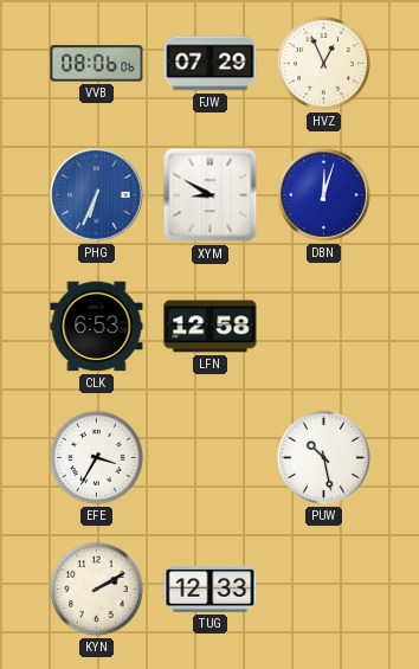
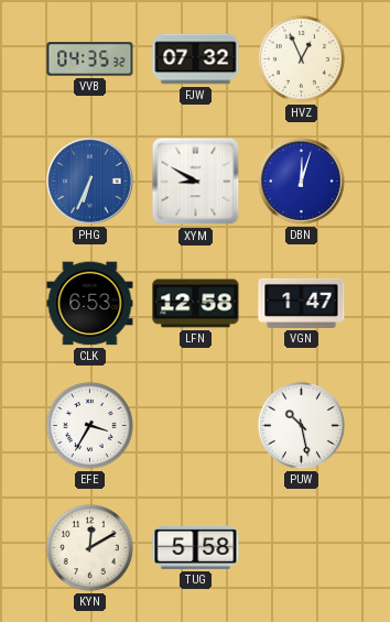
VVB: 08:06 -> 04:35 (90, 59)
FJW: 07:29 -> 07:32 (196, 59)
VGN: none -> 1:47 (302, 303)
KYN: 2:10 -> 12:10 (89, 547)
TUG: 12:33 -> 5:58 (196, 547)
